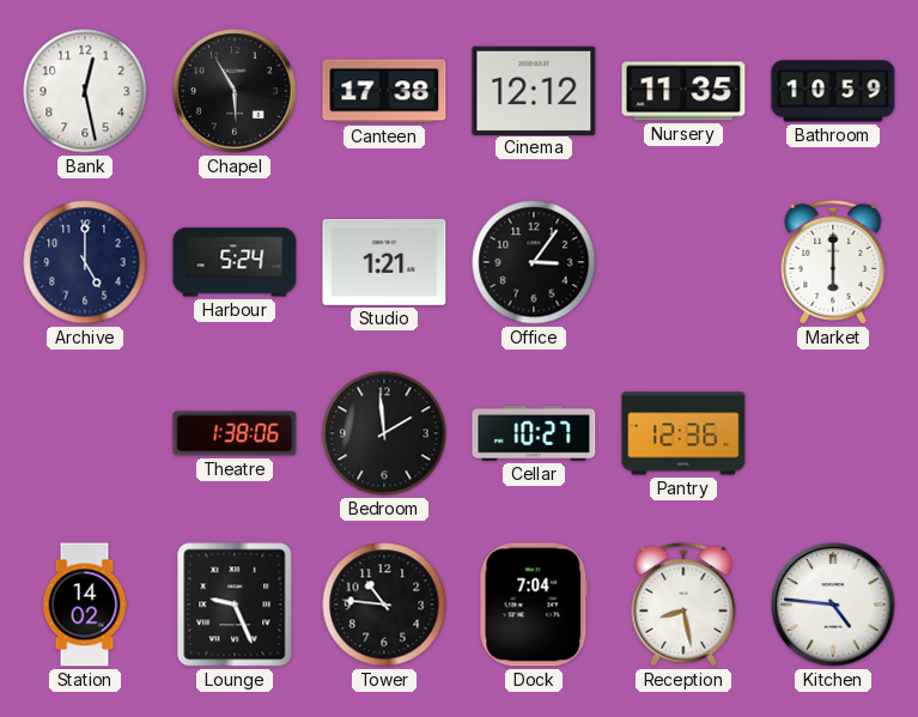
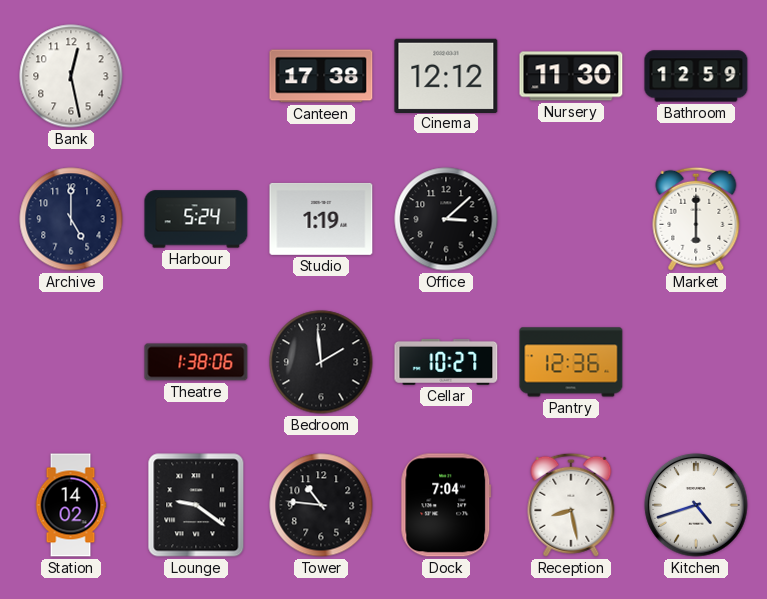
Chapel: 5:55 -> none (235, 91)
Nursery: 11:35 -> 11:30 (571, 76)
Bathroom: 10:59 -> 12:59 (696, 76)
Studio: 1:21 -> 1:19 (321, 219)
Office: 3:06 -> 3:08 (446, 219)
Lounge: 9:26 -> 9:21 (196, 505)
Kitchen: 4:46 -> 4:42 (696, 505)
